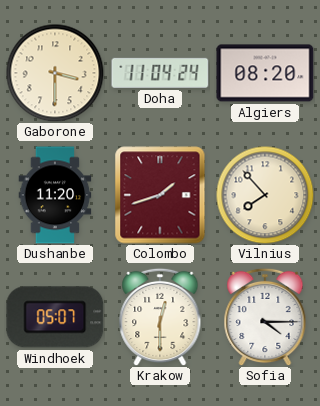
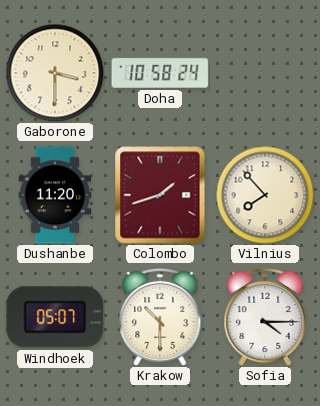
Doha: 11:04 -> 10:58 (160, 73)
Algiers: 08:20 -> none (265, 73)
Krakow: 12:30 -> 10:30 (160, 317)
